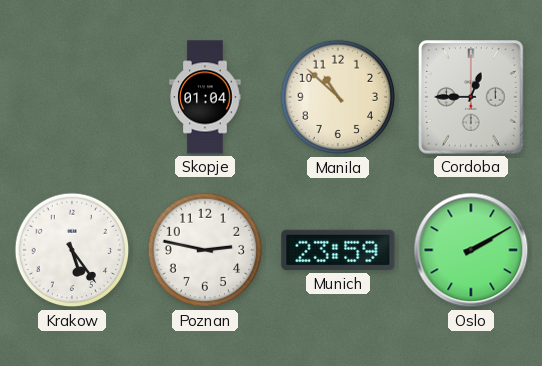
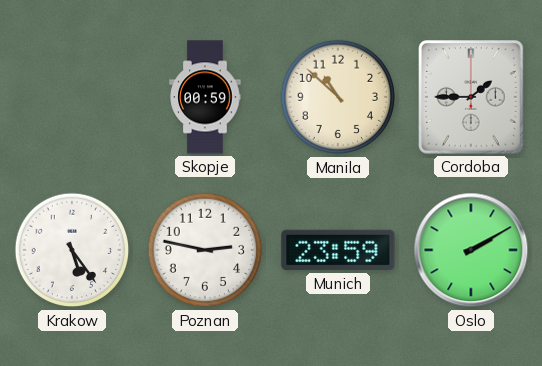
Skopje: 01:04 -> 00:59 (205, 97)
Cordoba: 12:45 -> 1:45 (471, 97)
